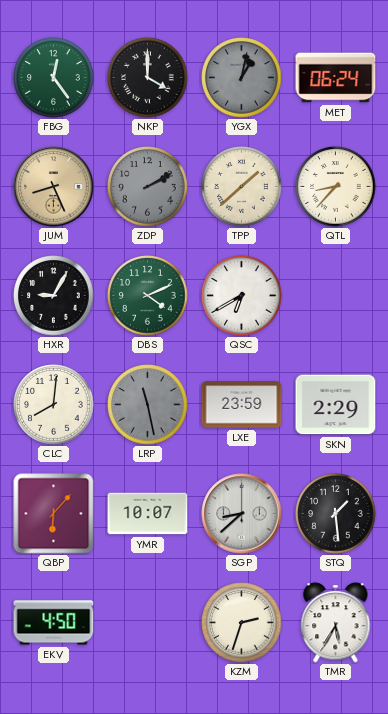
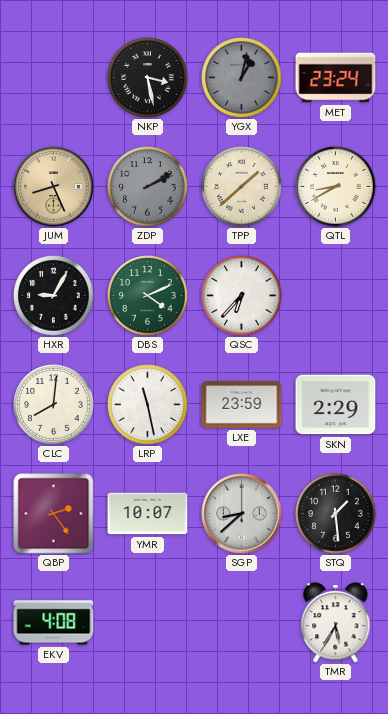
FBG: 12:24 -> none (54, 78)
NKP: 4:00 -> 3:28 (148, 78)
MET: 06:24 -> 23:24 (336, 78)
QTL: 8:37 -> 8:40 (336, 187)
QSC: 6:40 -> 6:37 (242, 296)
LRP dial: grey -> white (148, 405)
QBP: 6:07 -> 2:24 (54, 514)
EKV: 4:50 -> 4:08 (54, 623)
KZM: 2:33 -> none (242, 623)
